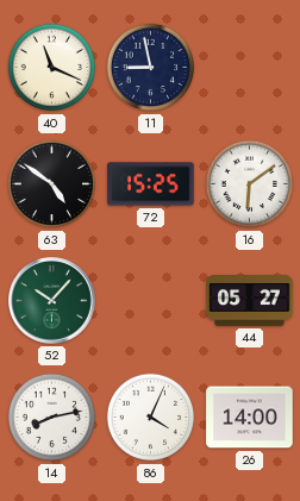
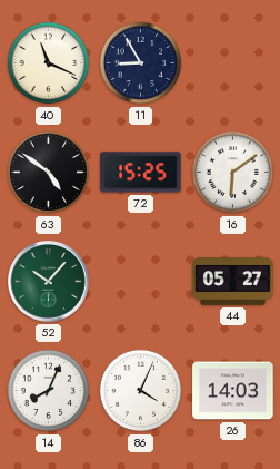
11: 8:58 -> 8:55 (141, 63)
14: 8:13 -> 8:04 (49, 391)
26: 14:00 -> 14:03 (233, 391)
